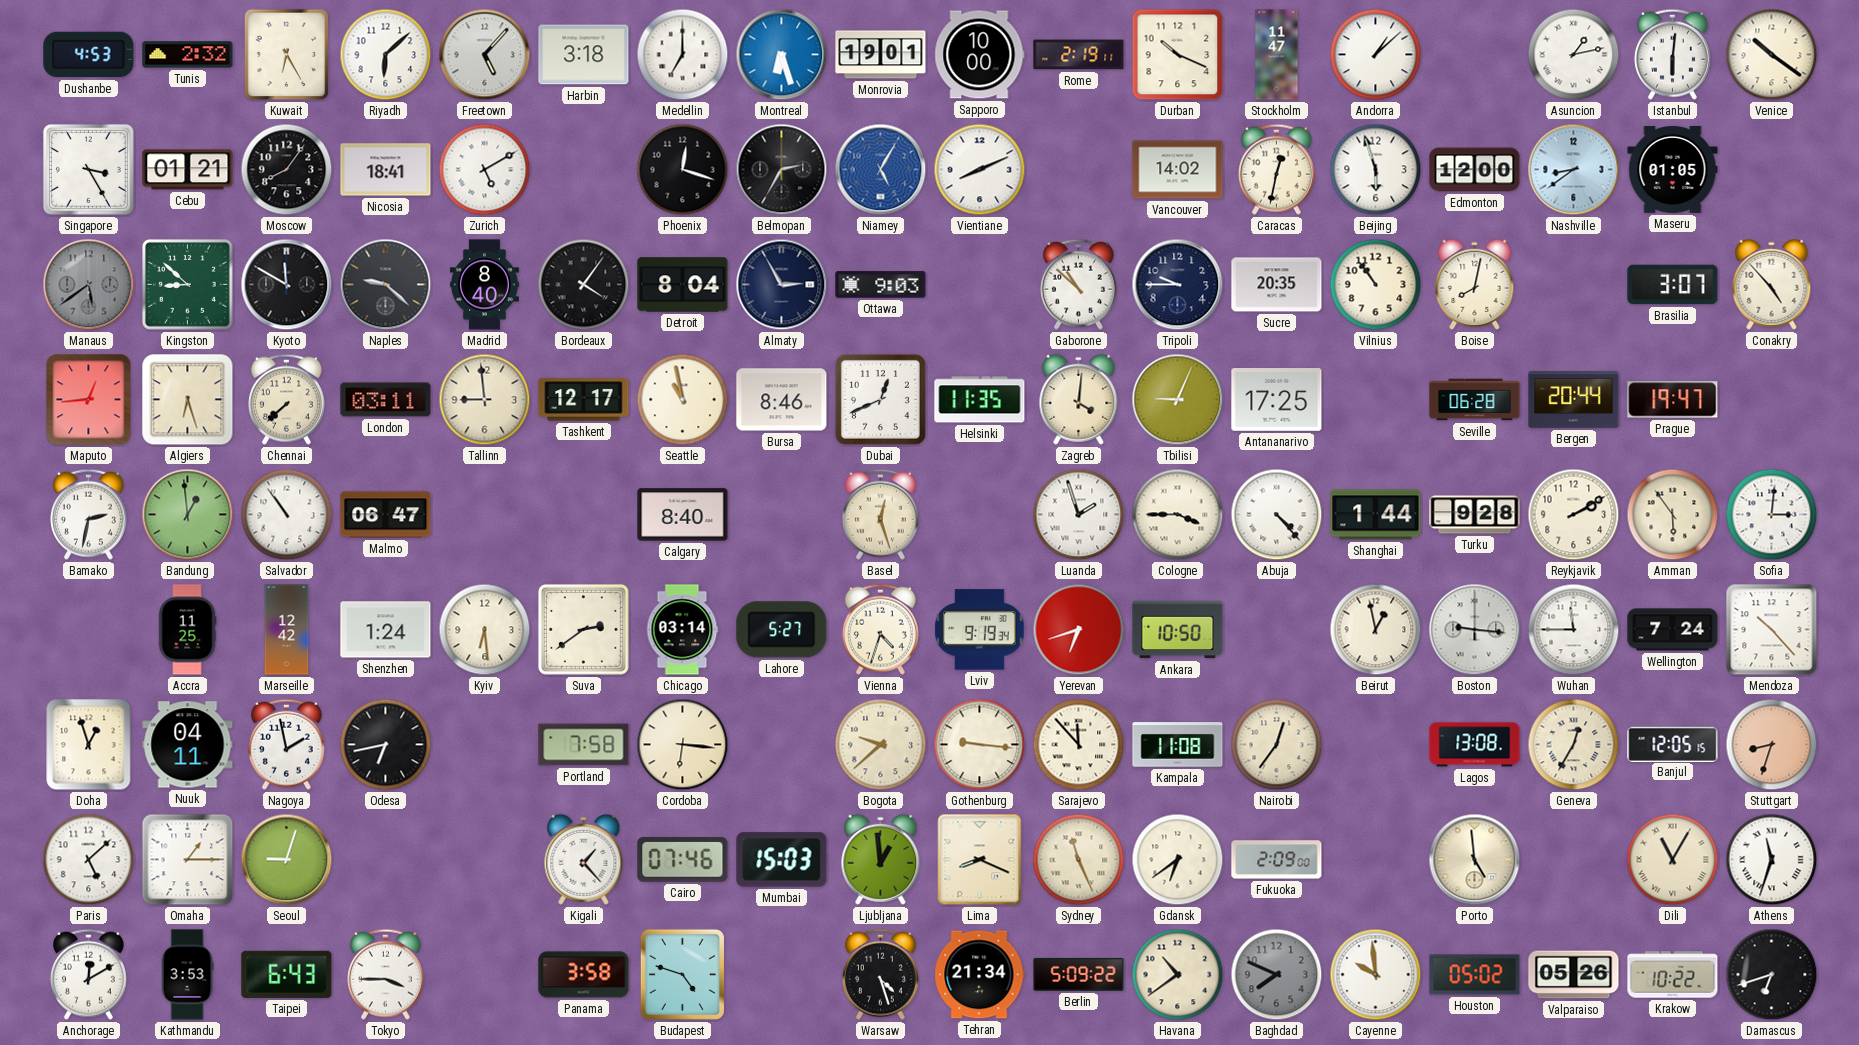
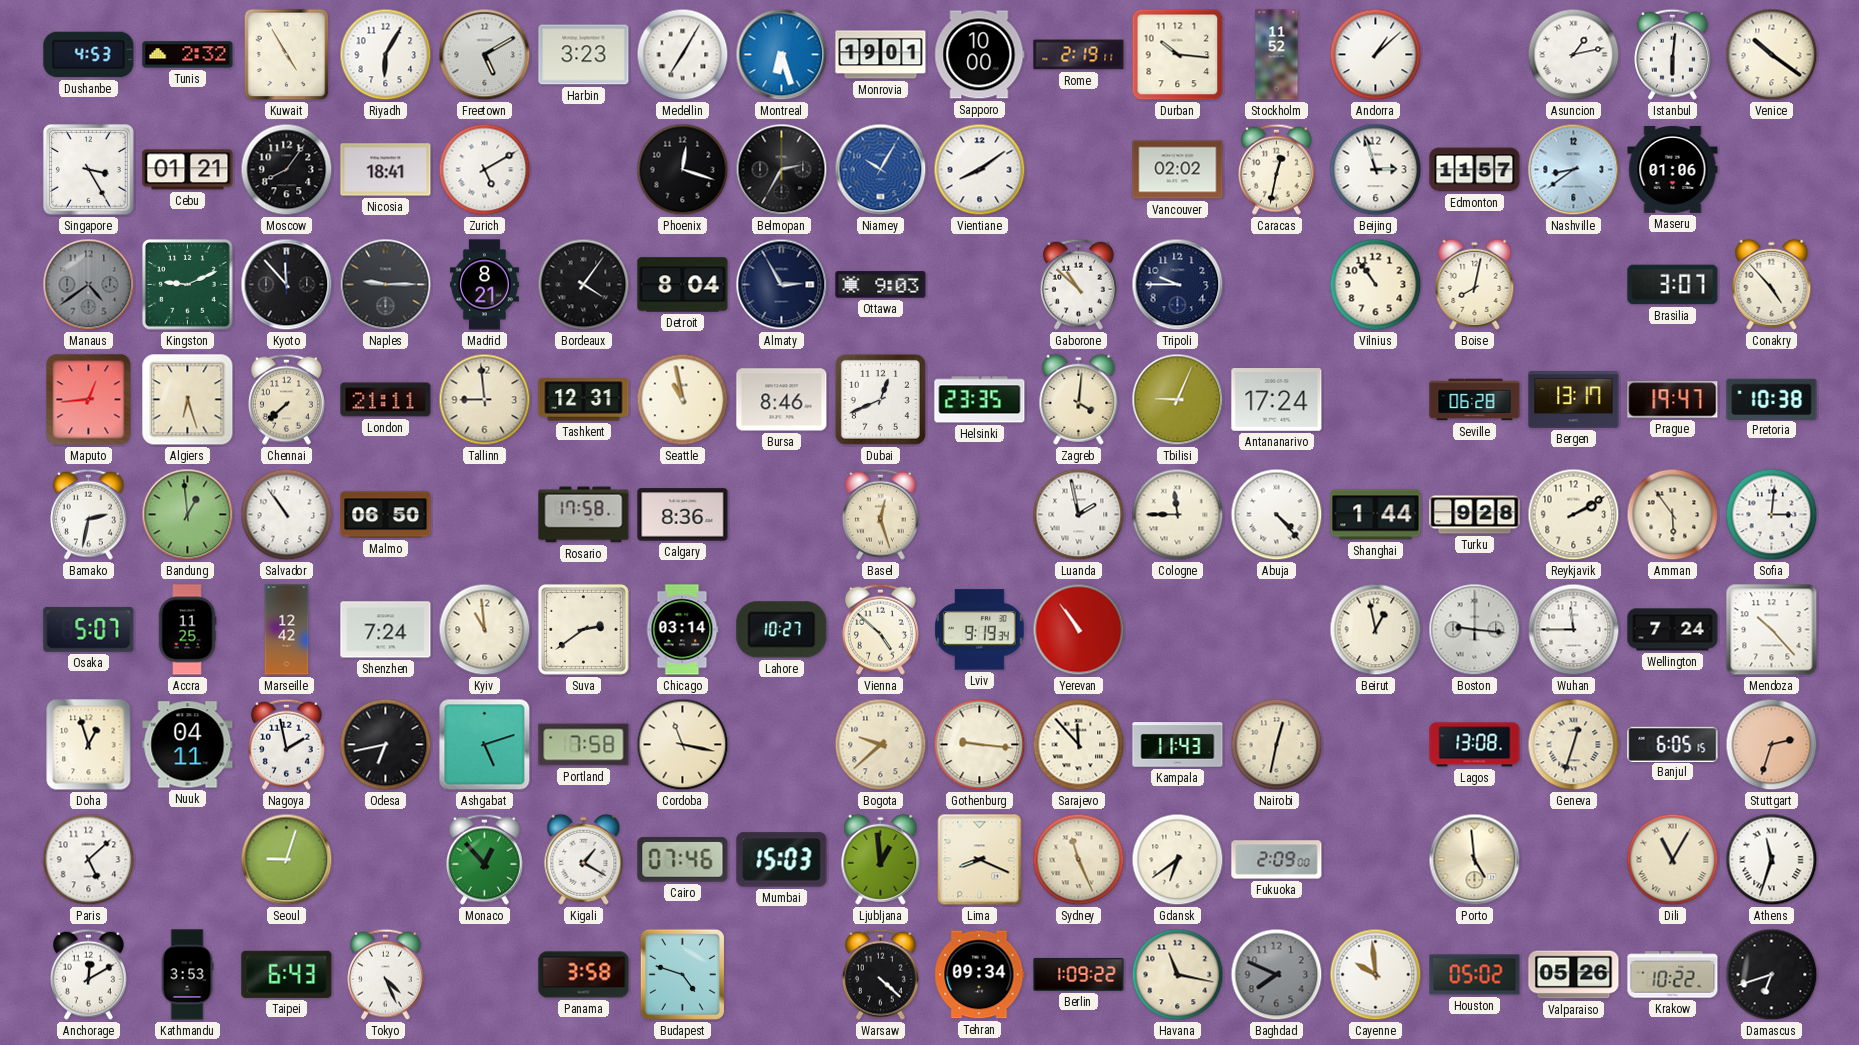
Kuwait: 6:25 -> 4:55 (287, 55)
Riyadh: 6:08 -> 6:05 (386, 55)
Freetown: 5:07 -> 5:10 (485, 55)
Harbin: 3:18 -> 3:23 (584, 55)
Medellin: 7:00 -> 7:05 (683, 55)
Durban: 10:19 -> 10:16 (1178, 55)
Stockholm: 11:47 -> 11:52 (1277, 55)
Niamey: 5:05 -> 10:05 (881, 170)
Vientiane: 8:11 -> 8:09 (980, 170)
Vancouver: 14:02 -> 02:02 (1178, 170)
Beijing: 5:57 -> 2:57 (1376, 170)
Edmonton: 12:00 -> 11:57 (1475, 170)
Maseru: 01:05 -> 01:06 (1673, 170)
Manaus: 5:39 -> 4:39 (89, 285)
Kingston: 8:52 -> 9:11 (187, 284)
Kyoto: 11:50 -> 11:53 (287, 285)
Naples: 9:22 -> 9:15 (386, 285)
Madrid: 8:40 -> 8:21 (484, 285)
Sucre: 20:35 -> none (1277, 285)
London: 03:11 -> 21:11 (386, 400)
Tashkent: 12:17 -> 12:31 (584, 400)
Helsinki: 11:35 -> 23:35 (980, 400)
Antananarivo: 17:25 -> 17:24 (1277, 400)
Bergen: 20:44 -> 13:17 (1574, 400)
Pretoria: none -> 10:38 (1772, 399)
Malmo: 06:47 -> 06:50 (386, 515)
Rosario: none -> 17:58 (584, 515)
Calgary: 8:40 -> 8:36 (683, 515)
Luanda: 1:57 -> 1:58 (1079, 515)
Cologne: 3:45 -> 11:45 (1178, 515)
Osaka: none -> 5:07 (89, 629)
Shenzhen: 1:24 -> 7:24 (386, 630)
Kyiv: 6:29 -> 10:59 (485, 630)
Lahore: 5:27 -> 10:27 (782, 630)
Vienna: 4:33 -> 4:52 (880, 629)
Yerevan: 6:42 -> 10:54 (1079, 630)
Ankara: 10:50 -> none (1178, 630)
Ashgabat: none -> 5:12 (485, 745)
Cordoba: 6:16 -> 11:17 (683, 745)
Kampala: 11:08 -> 11:43 (1178, 745)
Nairobi: 12:36 -> 12:32 (1277, 745)
Geneva: 12:35 -> 12:33 (1574, 745)
Banjul: 12:05 -> 6:05 (1673, 744)
Stuttgart: 8:33 -> 2:33 (1772, 745)
Omaha: 1:15 -> none (188, 860)
Monaco: none -> 12:53 (484, 859)
Kigali: 1:23 -> 1:20 (584, 859)
Tokyo: 3:45 -> 4:26 (385, 974)
Warsaw: 4:27 -> 4:22 (880, 974)
Tehran: 21:34 -> 09:34 (980, 975)
Berlin: 5:09 -> 1:09 (1079, 974)
Havana: 10:39 -> 11:17 (1178, 975)
